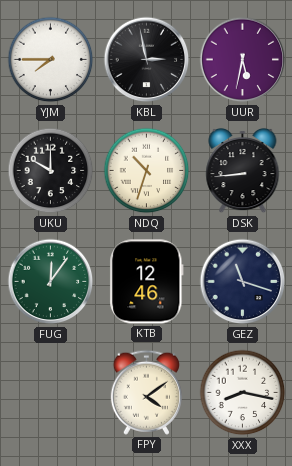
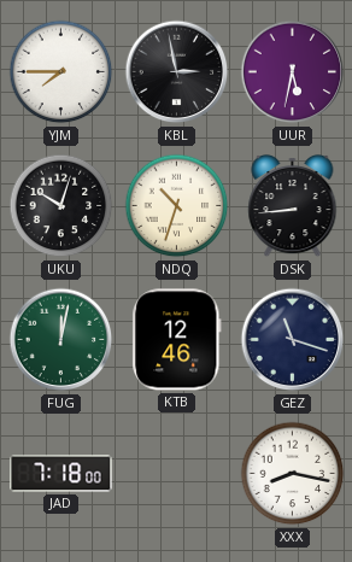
UKU: 10:00 -> 10:03 (61, 206)
FUG: 12:06 -> 12:02 (61, 340)
JAD: none -> 7:18 (61, 474)
FPY: 4:09 -> none (146, 392)
